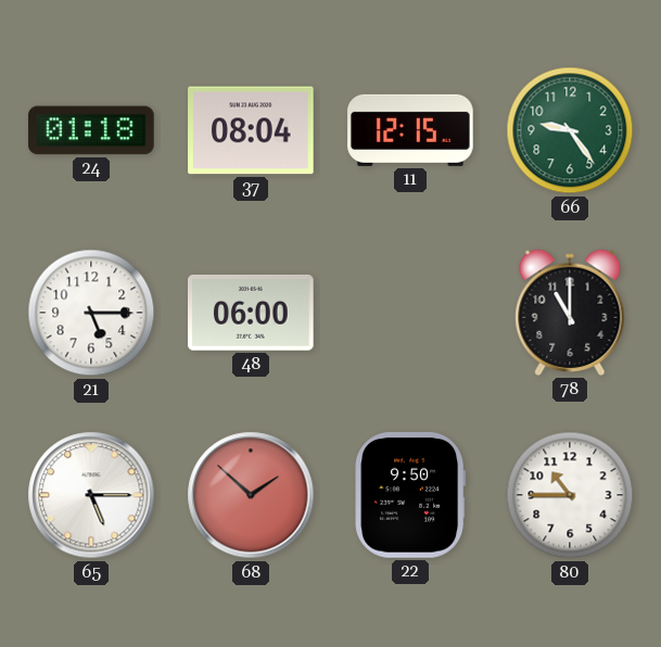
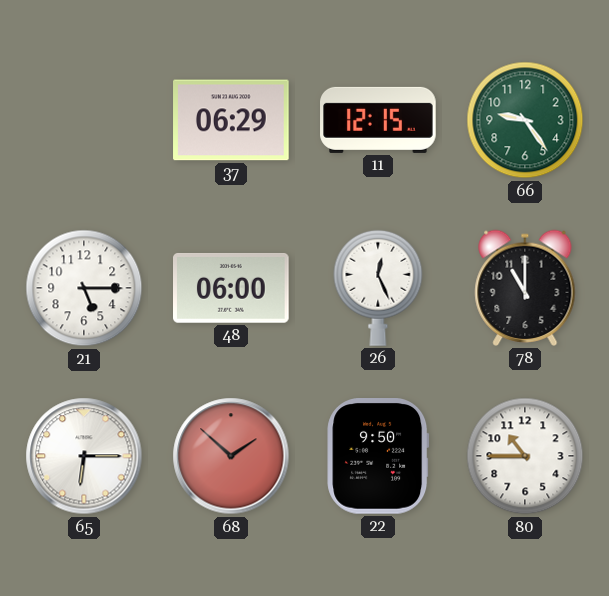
24: 01:18 -> none (91, 130)
37: 08:04 -> 06:29 (231, 120)
26: none -> 12:26 (378, 288)
65: 5:15 -> 6:15 (84, 456)
